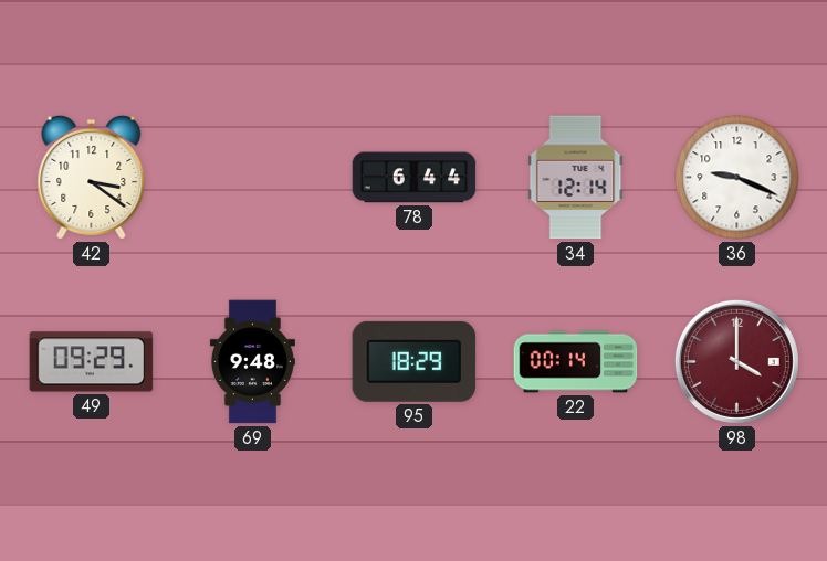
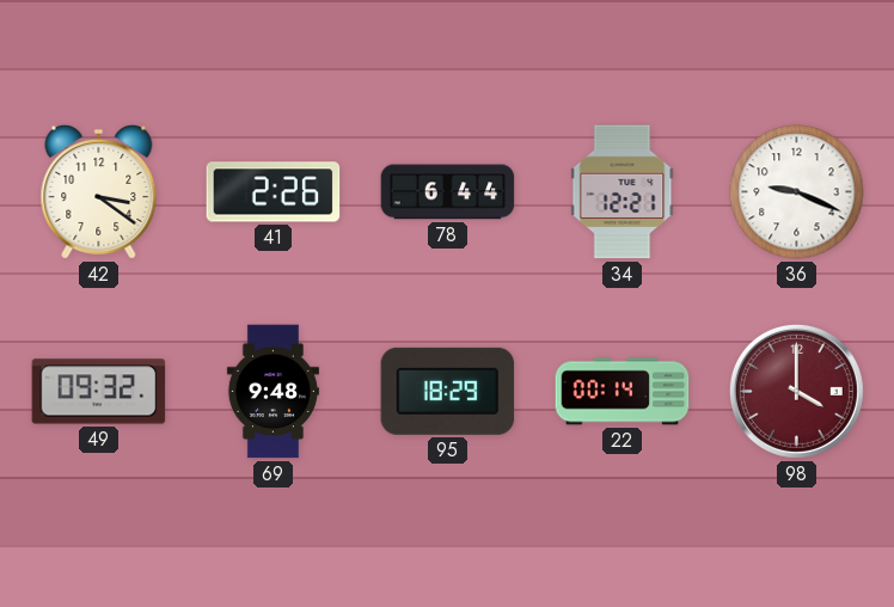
41: none -> 2:26 (274, 192)
34: 12:14 -> 12:21 (623, 192)
49: 09:29 -> 09:32 (99, 392)
